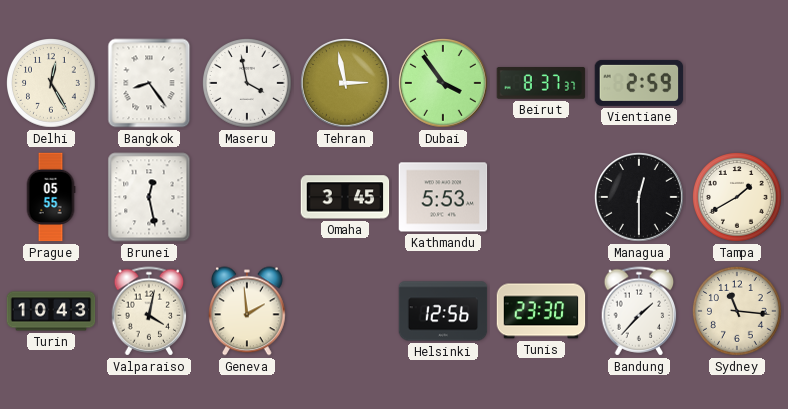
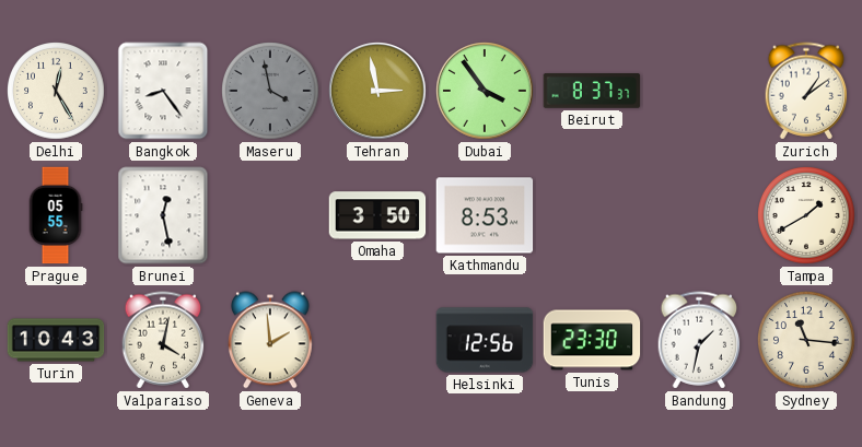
Maseru dial: white -> grey (271, 92)
Vientiane: 2:59 -> none (639, 83)
Zurich: none -> 1:09 (806, 91)
Omaha: 3:45 -> 3:50 (377, 215)
Kathmandu: 5:53 -> 8:53 (485, 215)
Managua: 12:30 -> none (640, 198)
Bandung: 1:37 -> 1:32 (699, 340)
